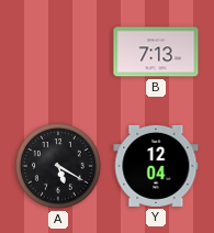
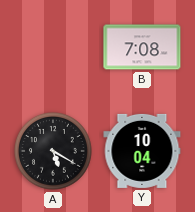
B: 7:13 -> 7:08 (142, 47)
Y: 12:04 -> 10:04 (142, 151)
